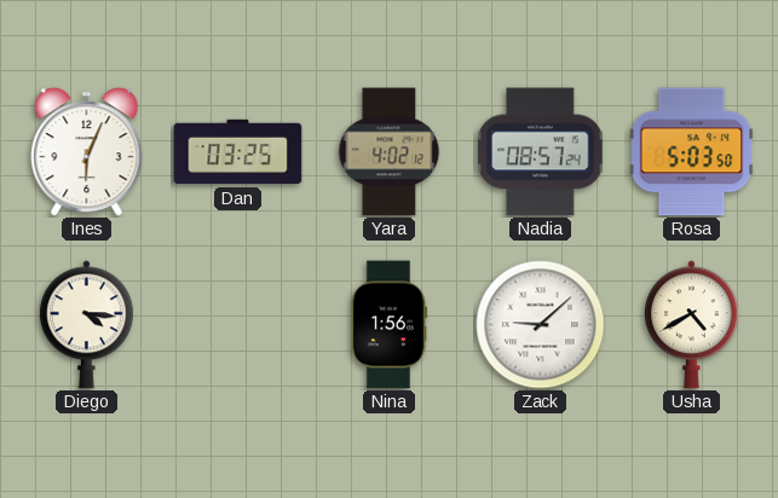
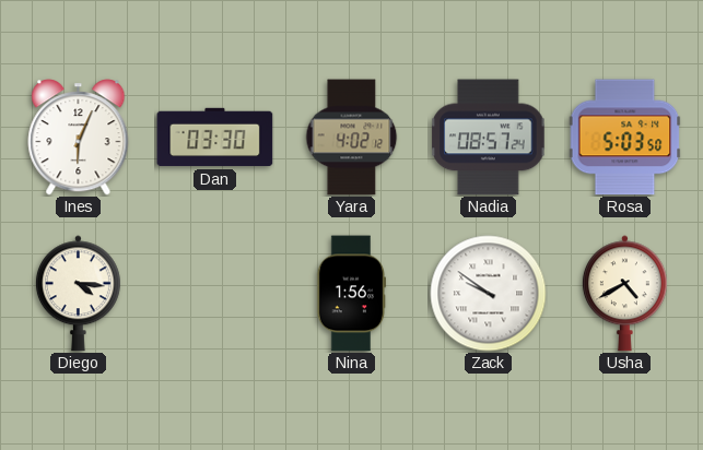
Dan: 03:25 -> 03:30 (215, 138)
Zack: 9:08 -> 9:51 (489, 294)
